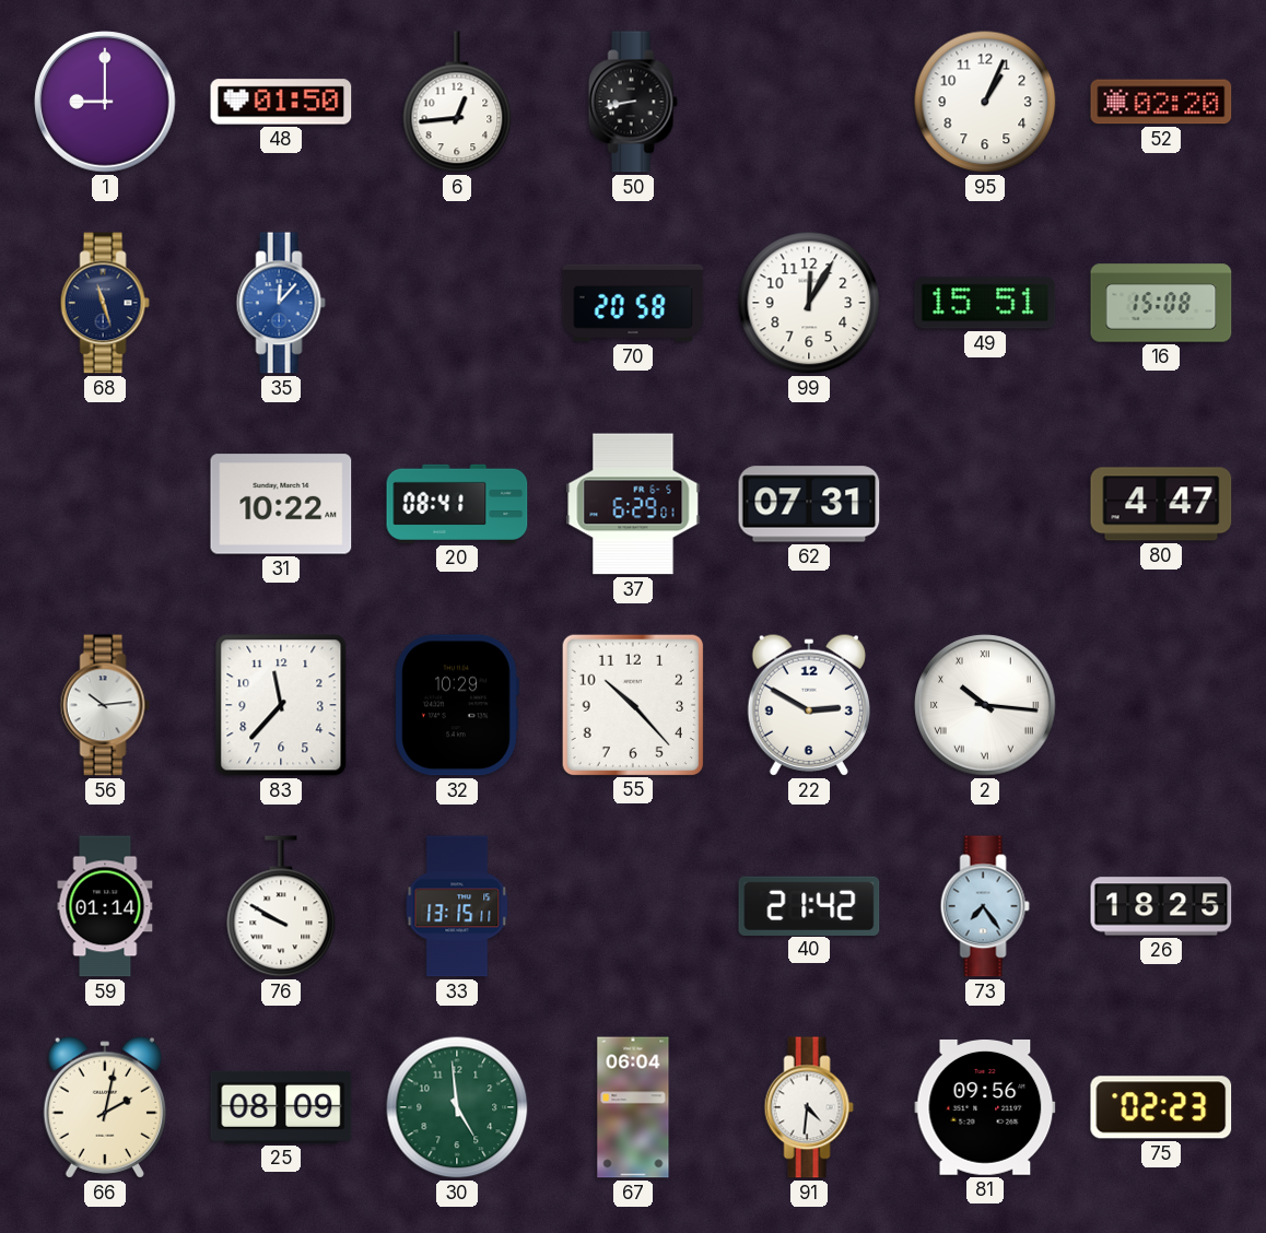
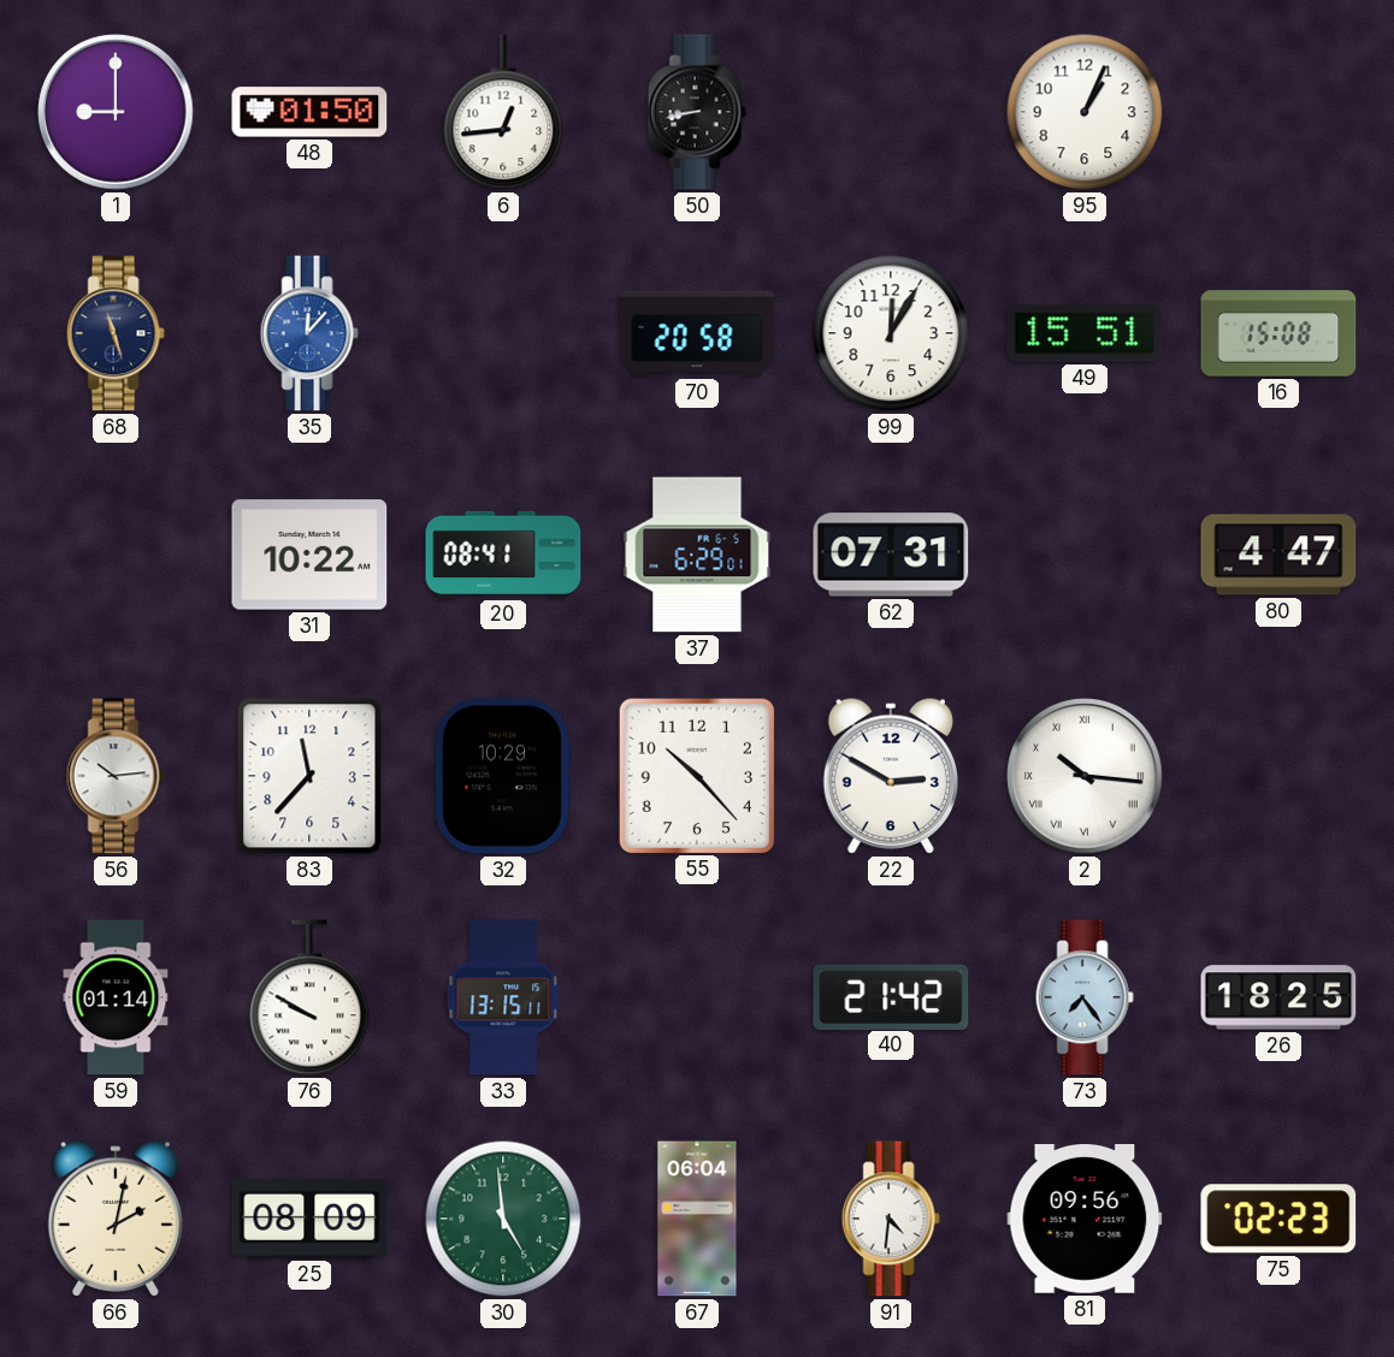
52: 02:20 -> none (1161, 102)
